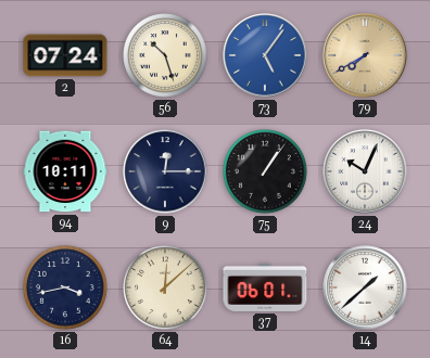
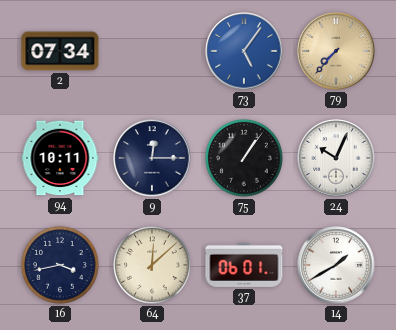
2: 07:24 -> 07:34 (60, 51)
56: 10:27 -> none (165, 55)
79: 7:40 -> 7:37 (336, 51)
14: 1:38 -> 1:40 (336, 265)
